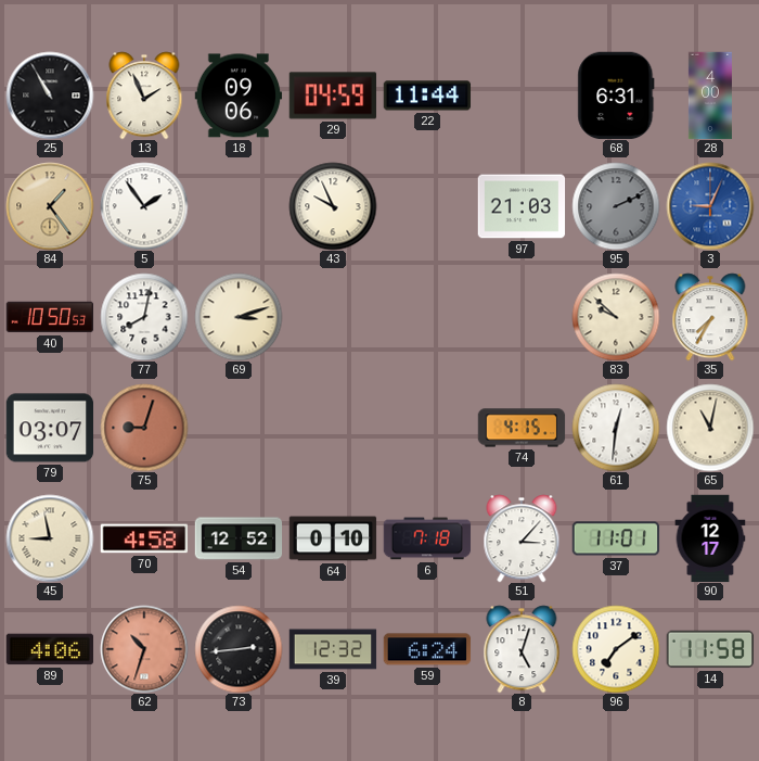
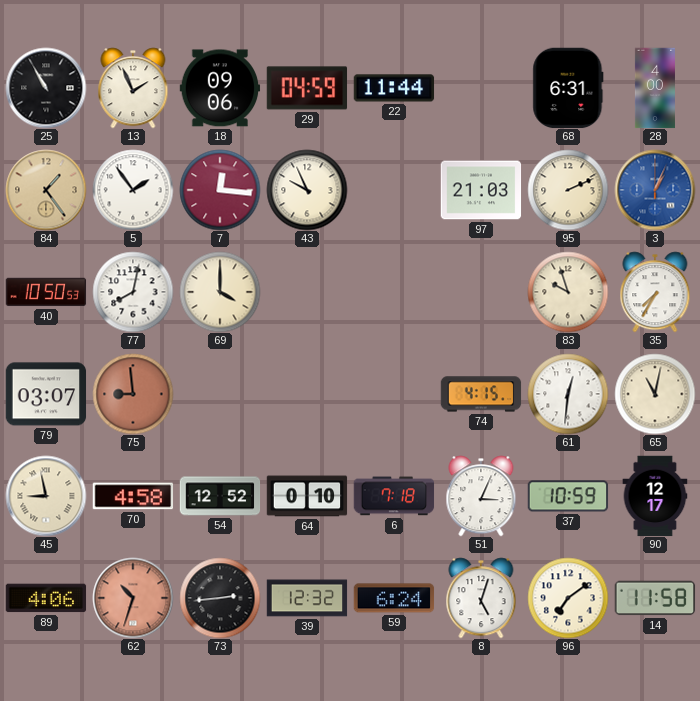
7: none -> 12:16 (220, 190)
95 dial: grey -> cream (568, 190)
3: 9:04 -> 1:04 (655, 190)
69: 3:12 -> 4:00 (220, 292)
83: 9:52 -> 9:57 (568, 292)
75: 9:03 -> 8:59 (133, 394)
51: 3:07 -> 3:04 (481, 496)
37: 11:01 -> 10:59 (568, 496)
